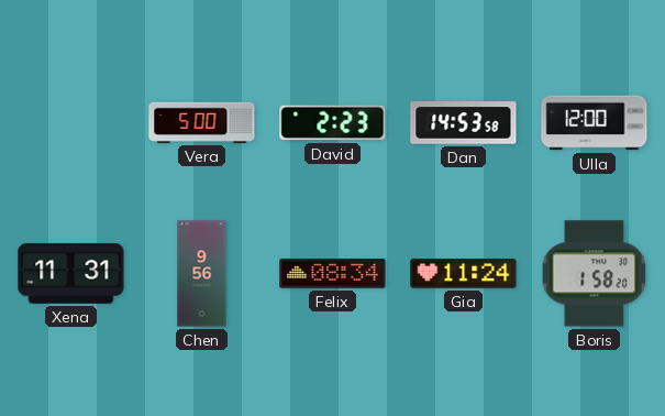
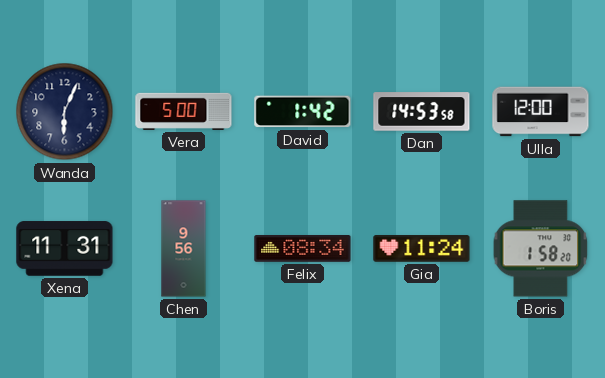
Wanda: none -> 6:04 (65, 112)
David: 2:23 -> 1:42 (303, 112)
